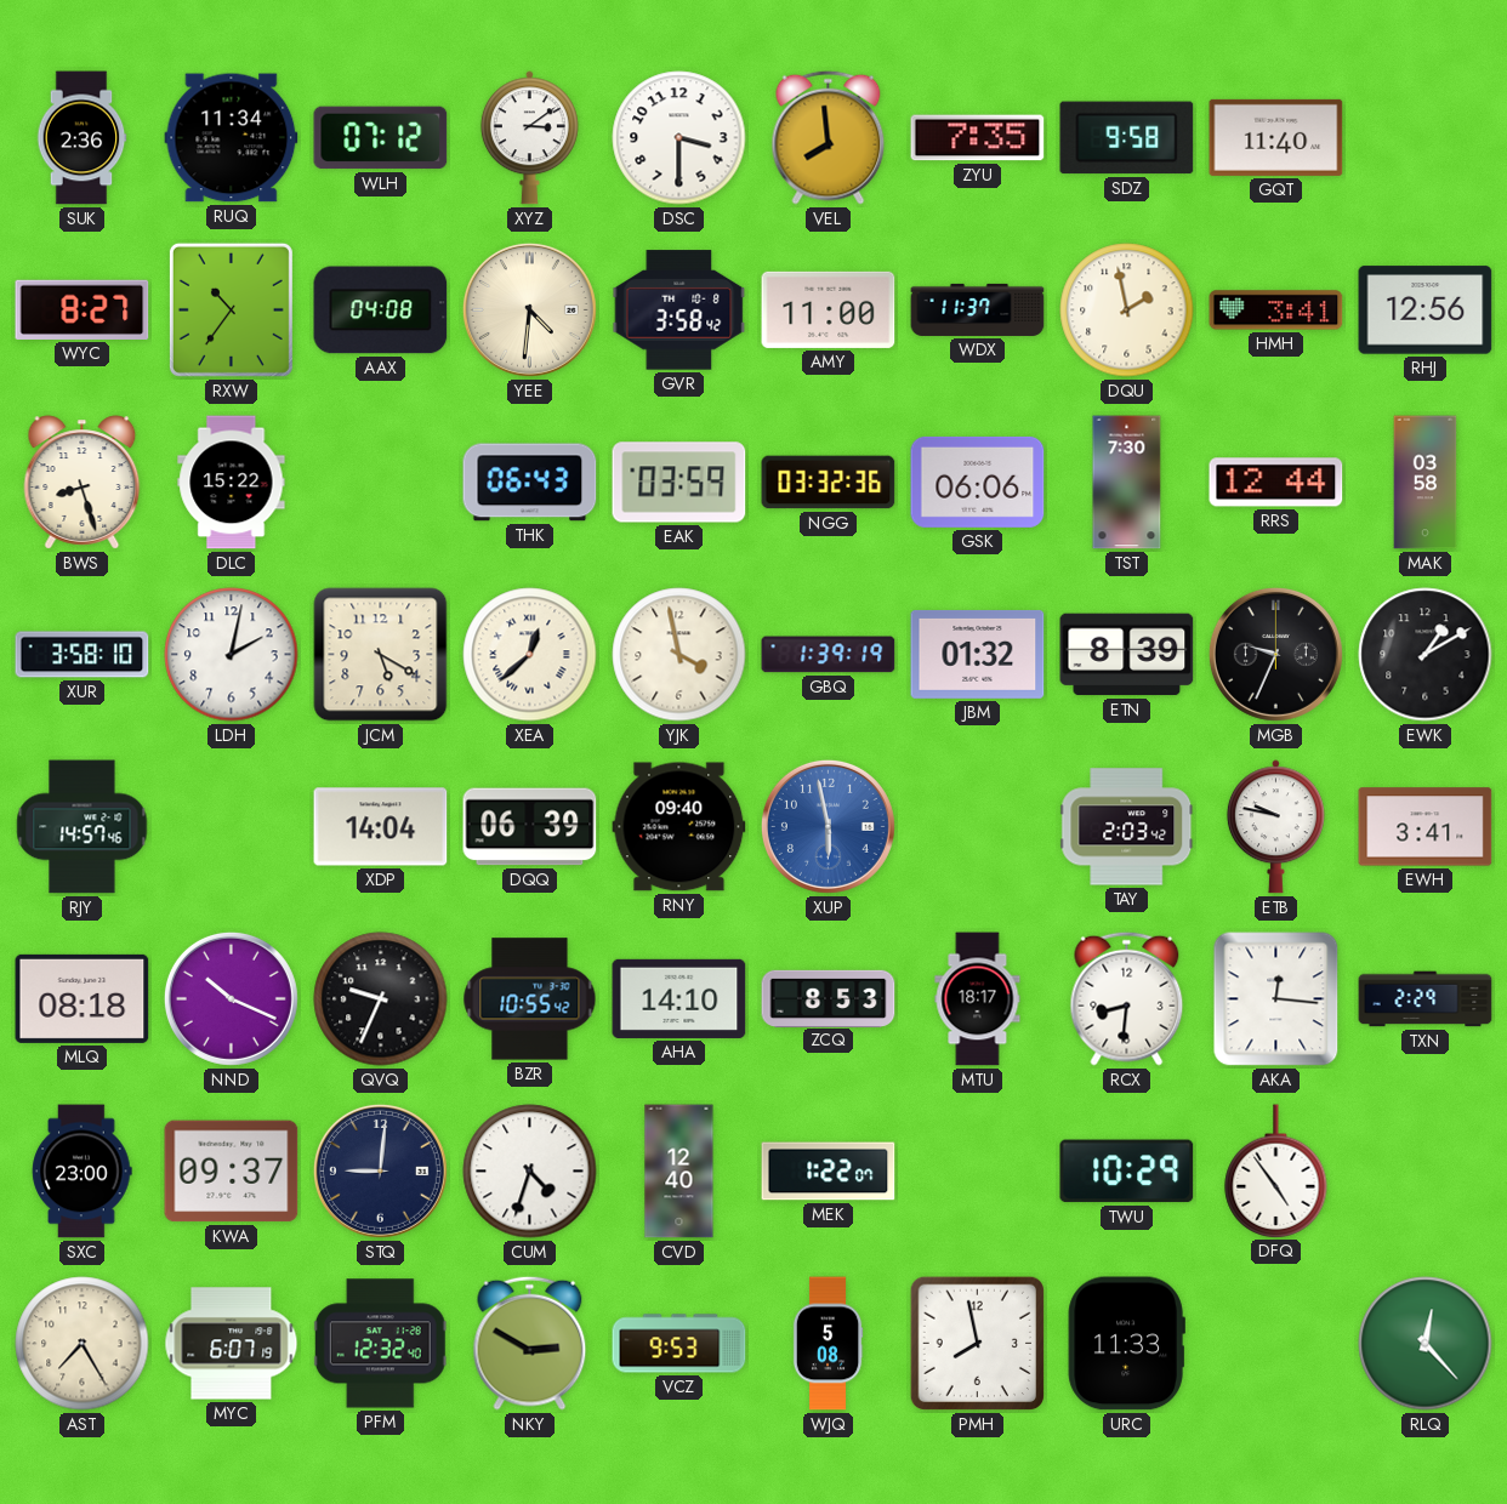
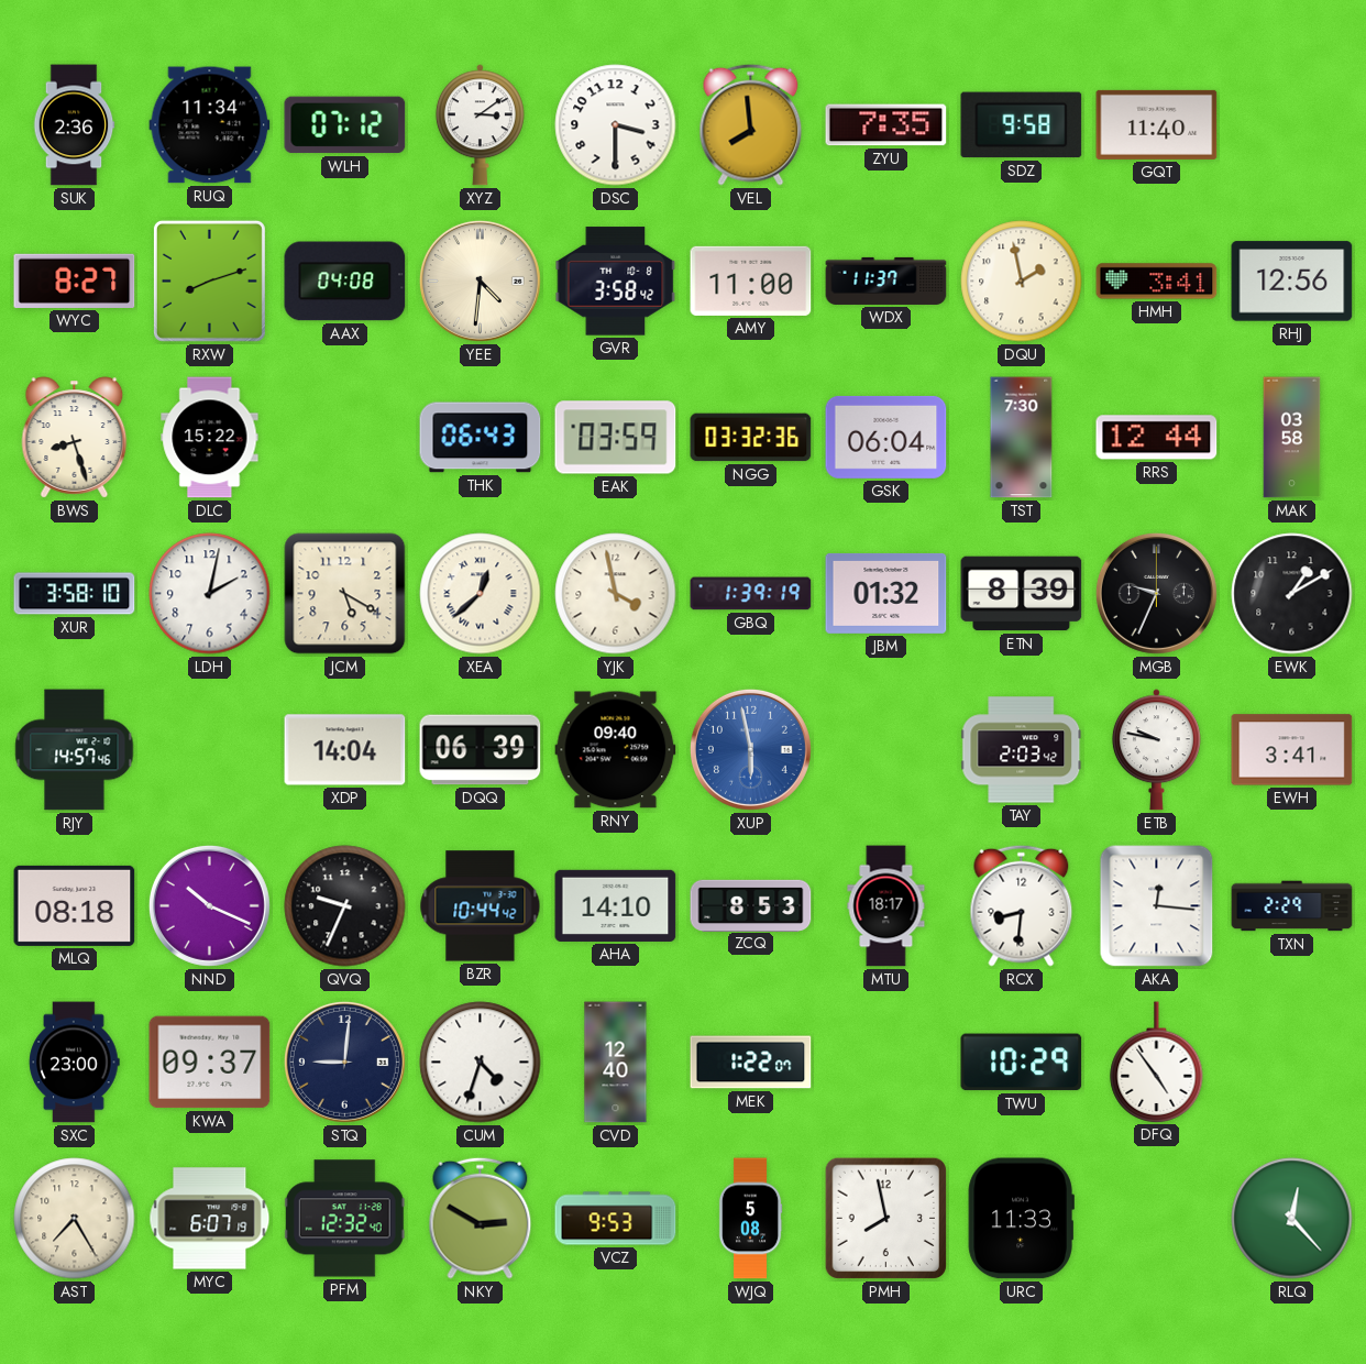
RXW: 10:36 -> 8:12 (209, 280)
GSK: 06:06 -> 06:04 (886, 437)
BZR: 10:55 -> 10:44 (481, 906)
